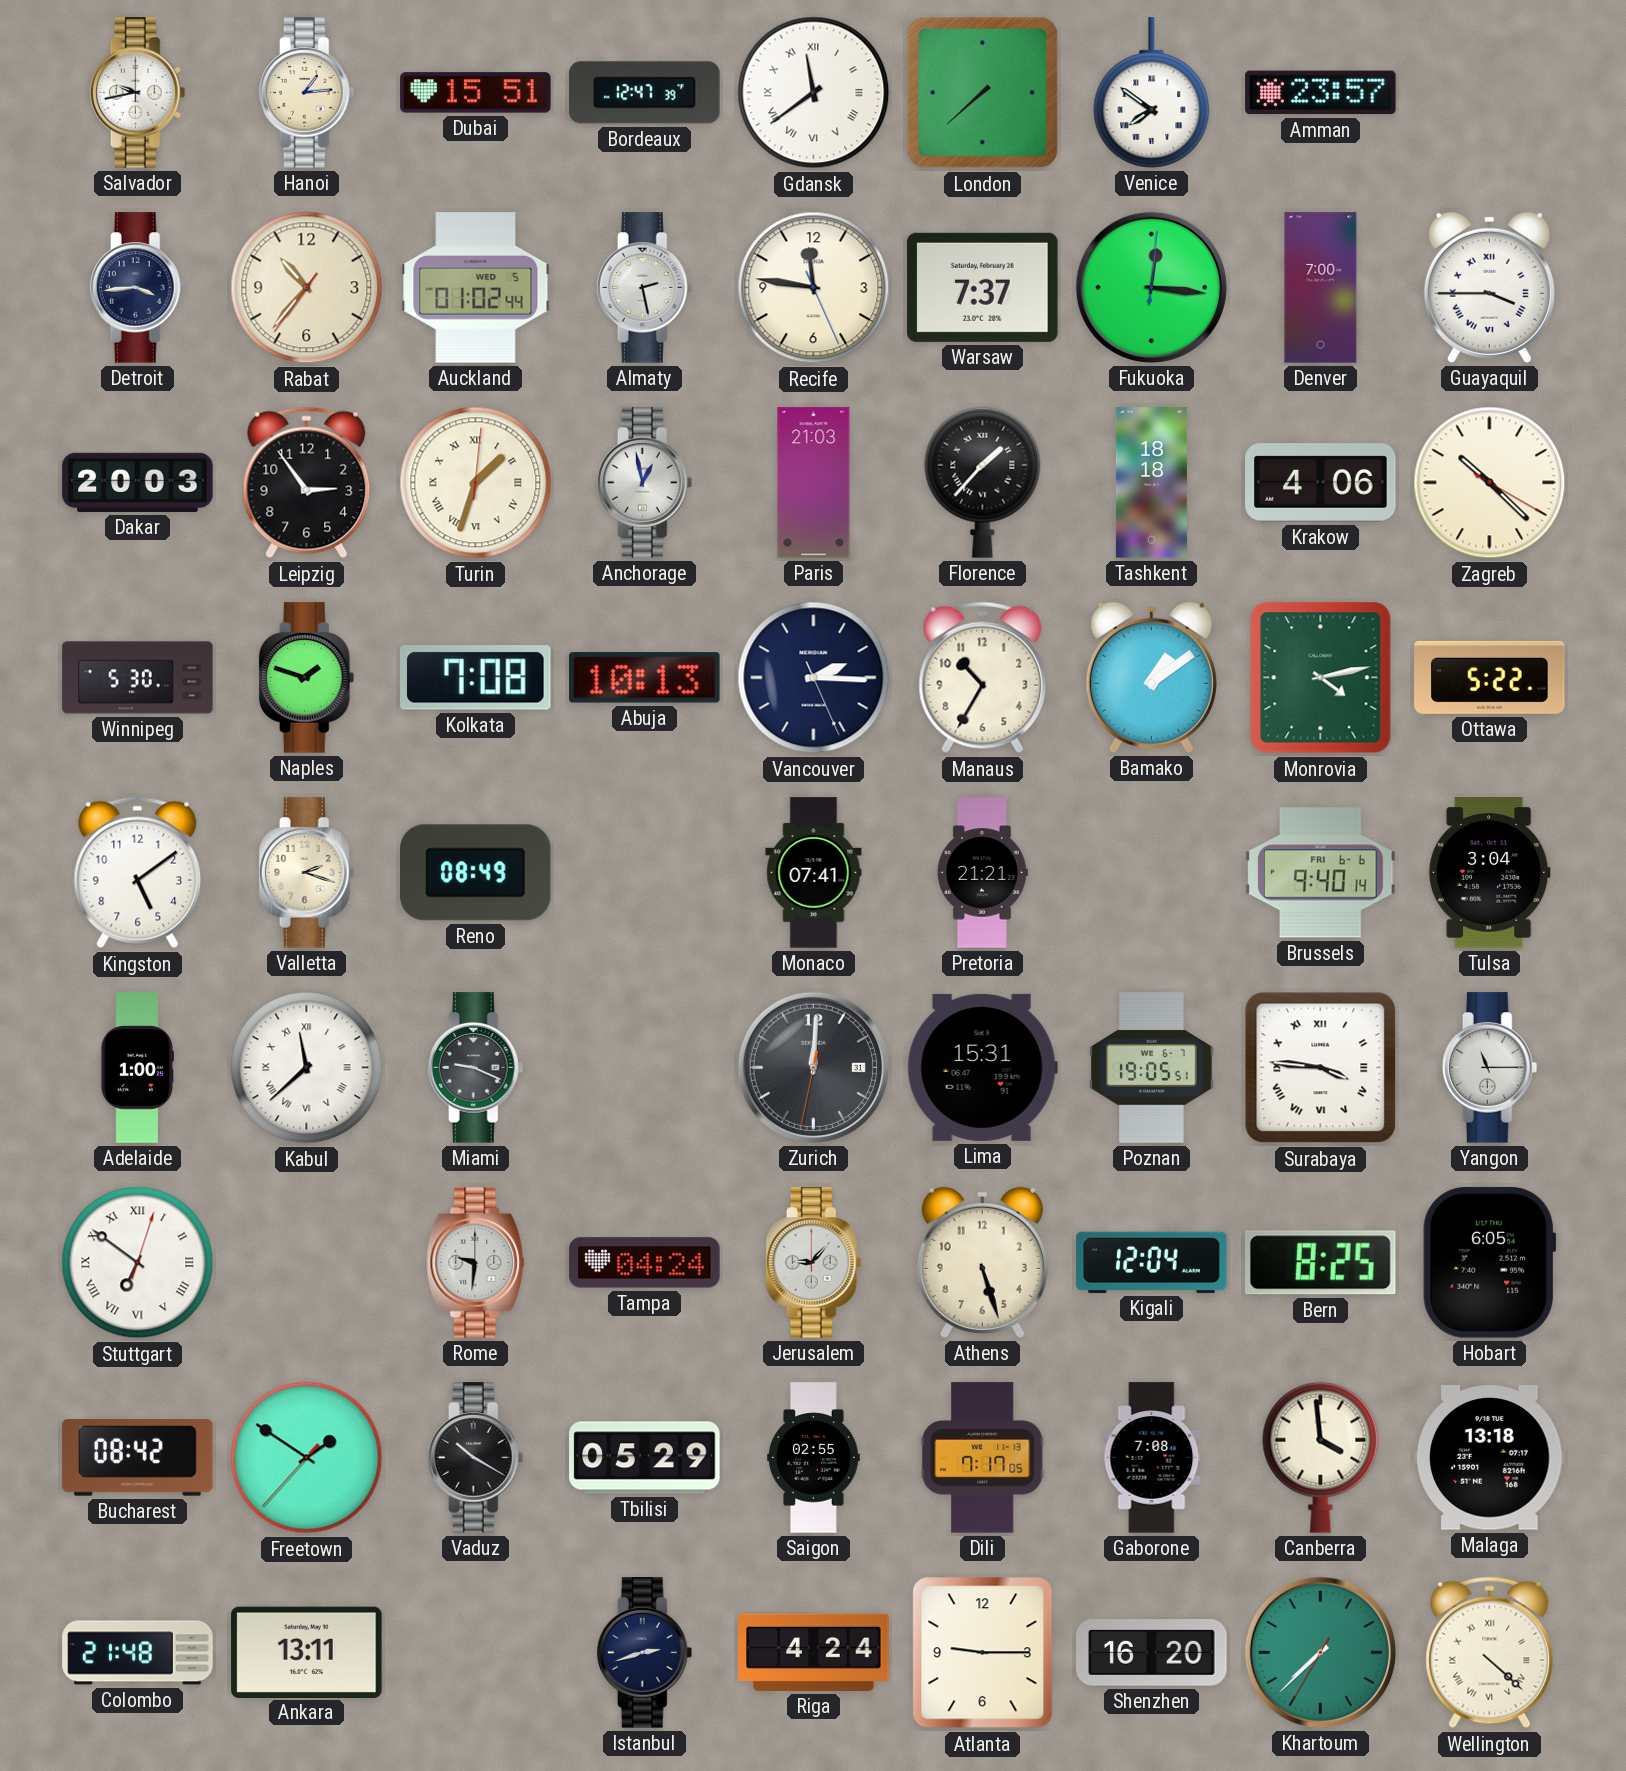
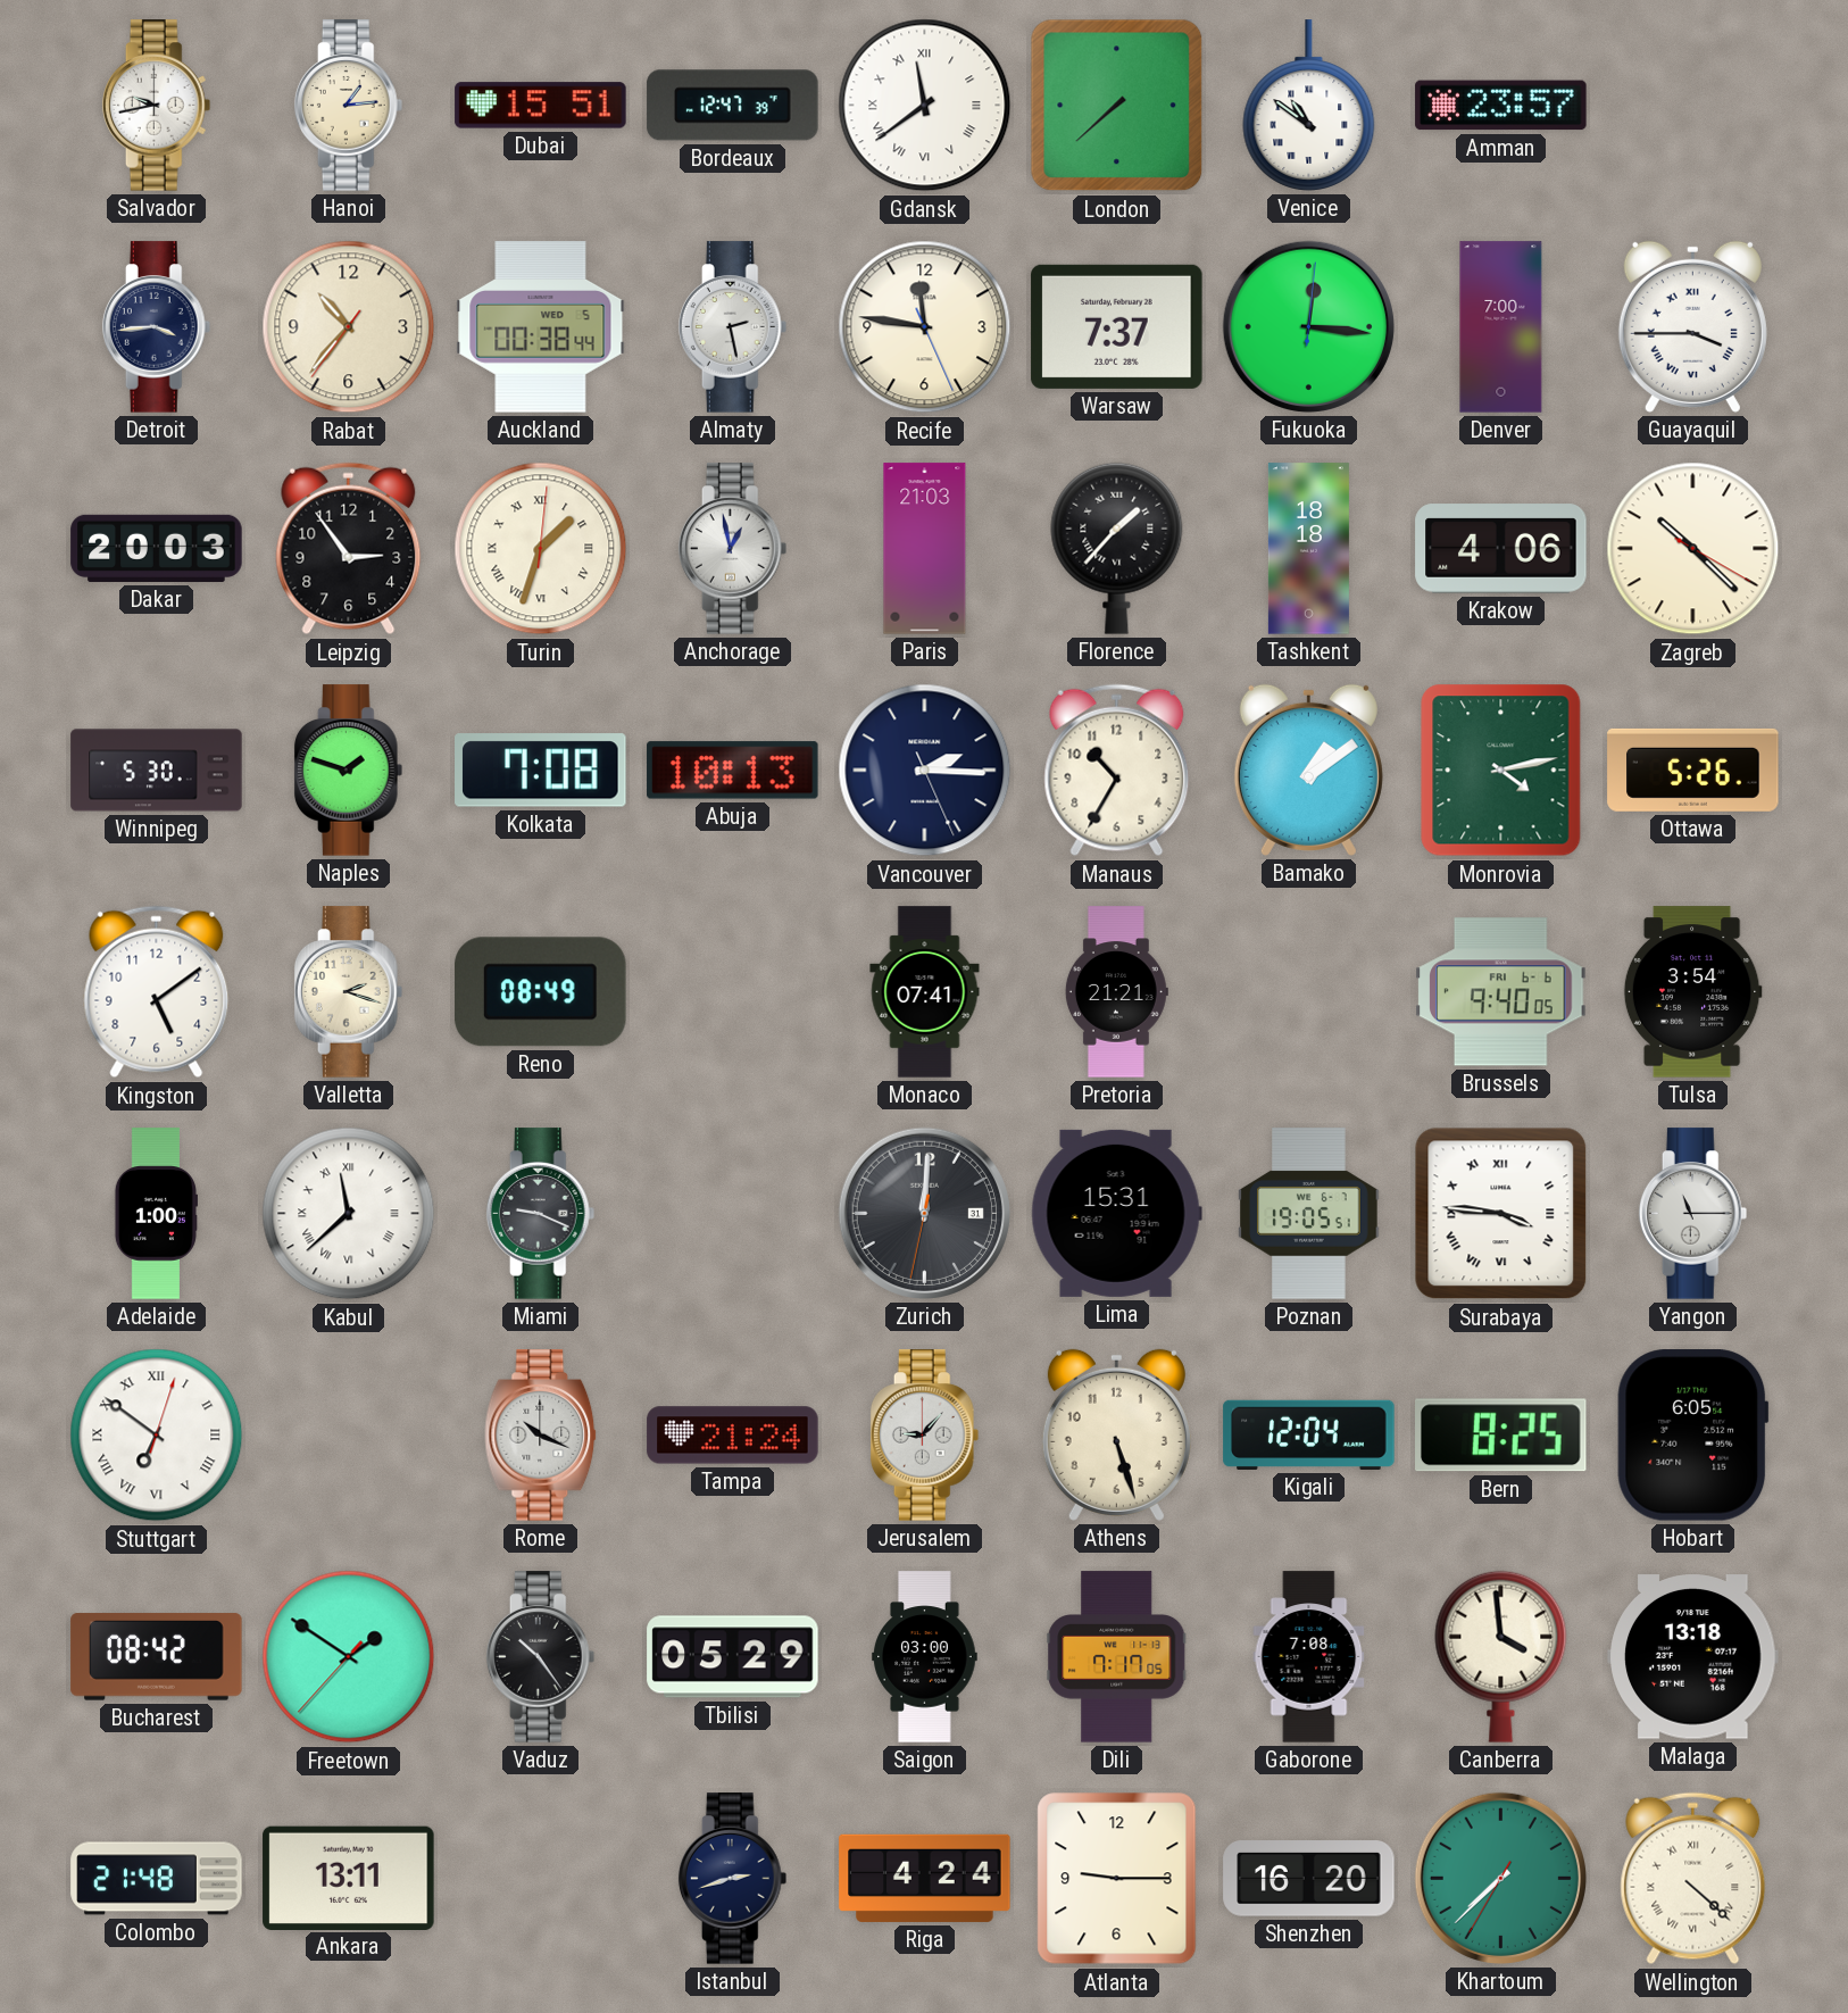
Venice: 7:51 -> 10:51 (1309, 106)
Auckland: 01:02 -> 00:38 (541, 327)
Ottawa: 5:22 -> 5:26 (1693, 770)
Brussels: 9:40:14 -> 9:40:05 (1501, 992)
Tulsa: 3:04 -> 3:54 (1692, 992)
Rome: 9:31 -> 10:19 (541, 1436)
Tampa: 04:24 -> 21:24 (733, 1436)
Vaduz: 10:20 -> 10:24 (541, 1657)
Saigon: 02:55 -> 03:00 (925, 1657)
